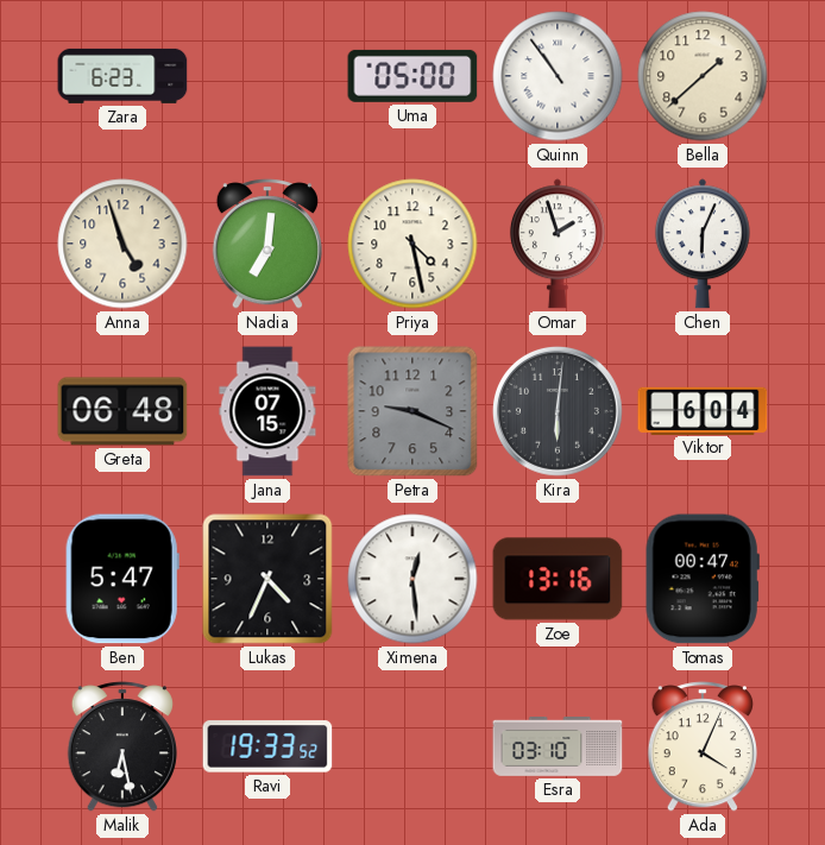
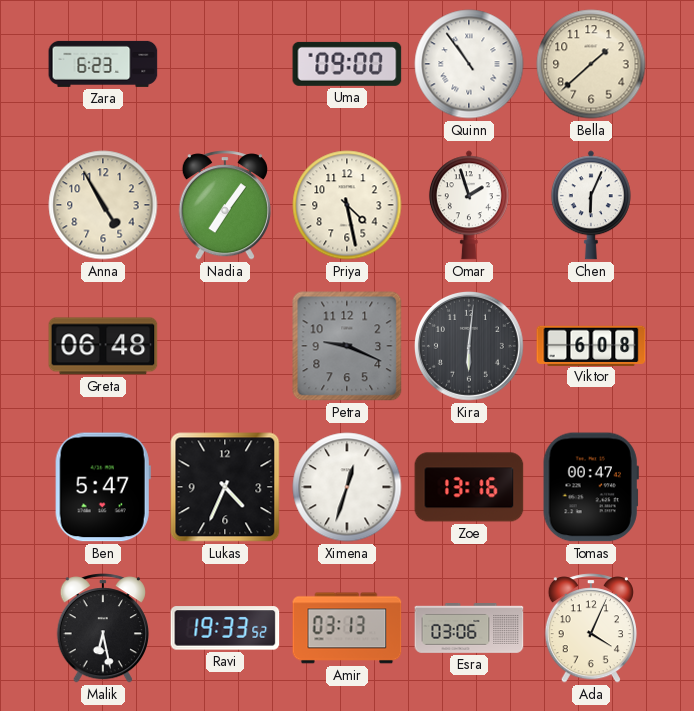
Uma: 05:00 -> 09:00 (347, 64)
Anna: 4:57 -> 4:55 (103, 205)
Nadia: 7:01 -> 7:06 (225, 205)
Jana: 07:15 -> none (267, 411)
Viktor: 6:04 -> 6:08 (591, 345)
Ximena: 12:29 -> 12:33 (347, 487)
Amir: none -> 03:13 (347, 628)
Esra: 03:10 -> 03:06 (469, 629)
